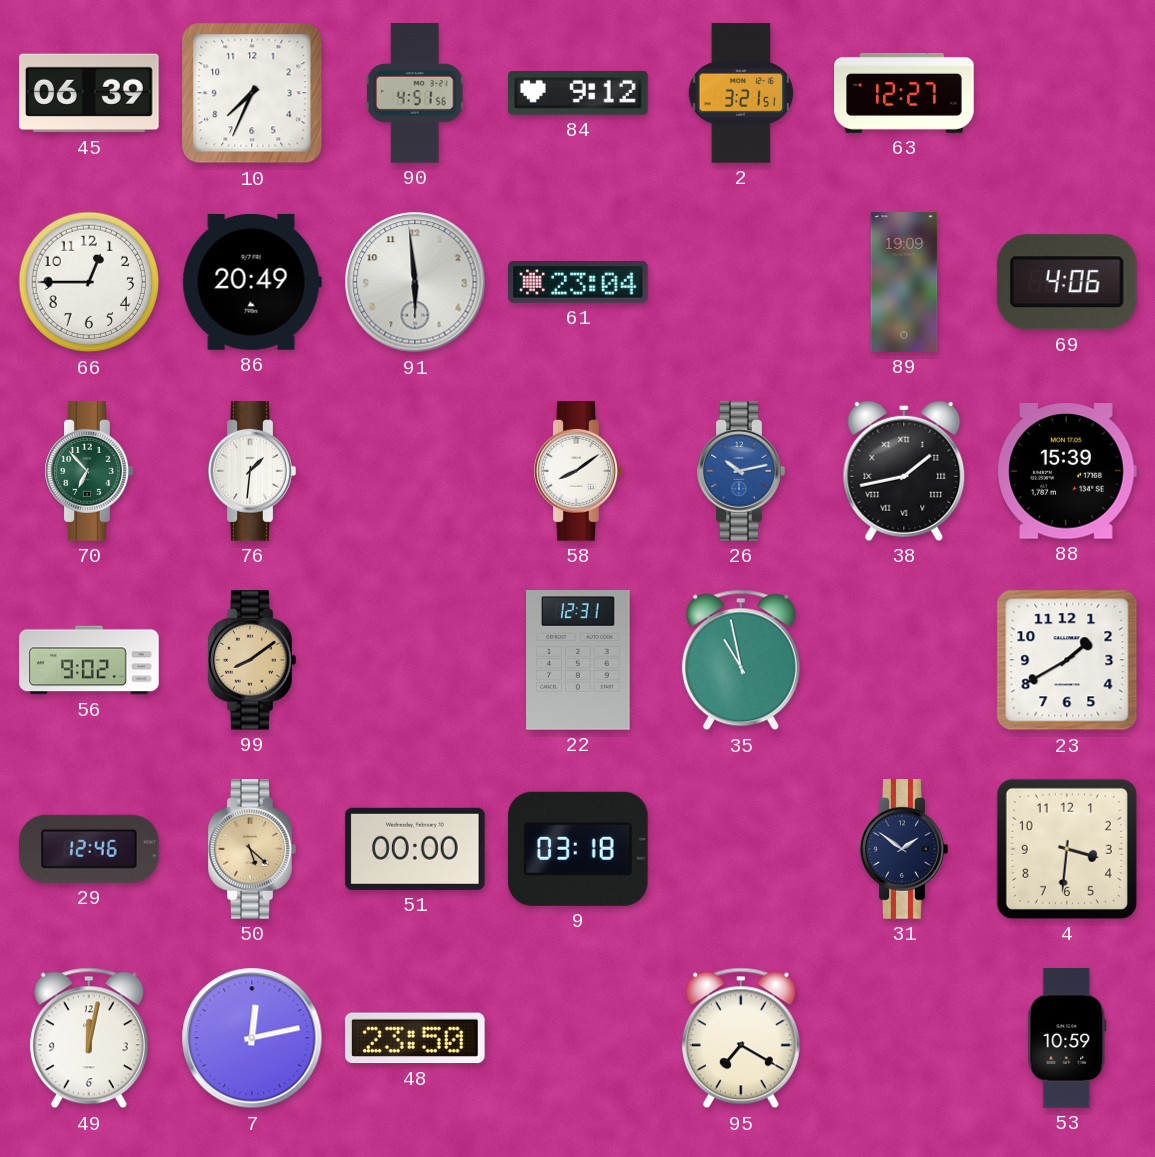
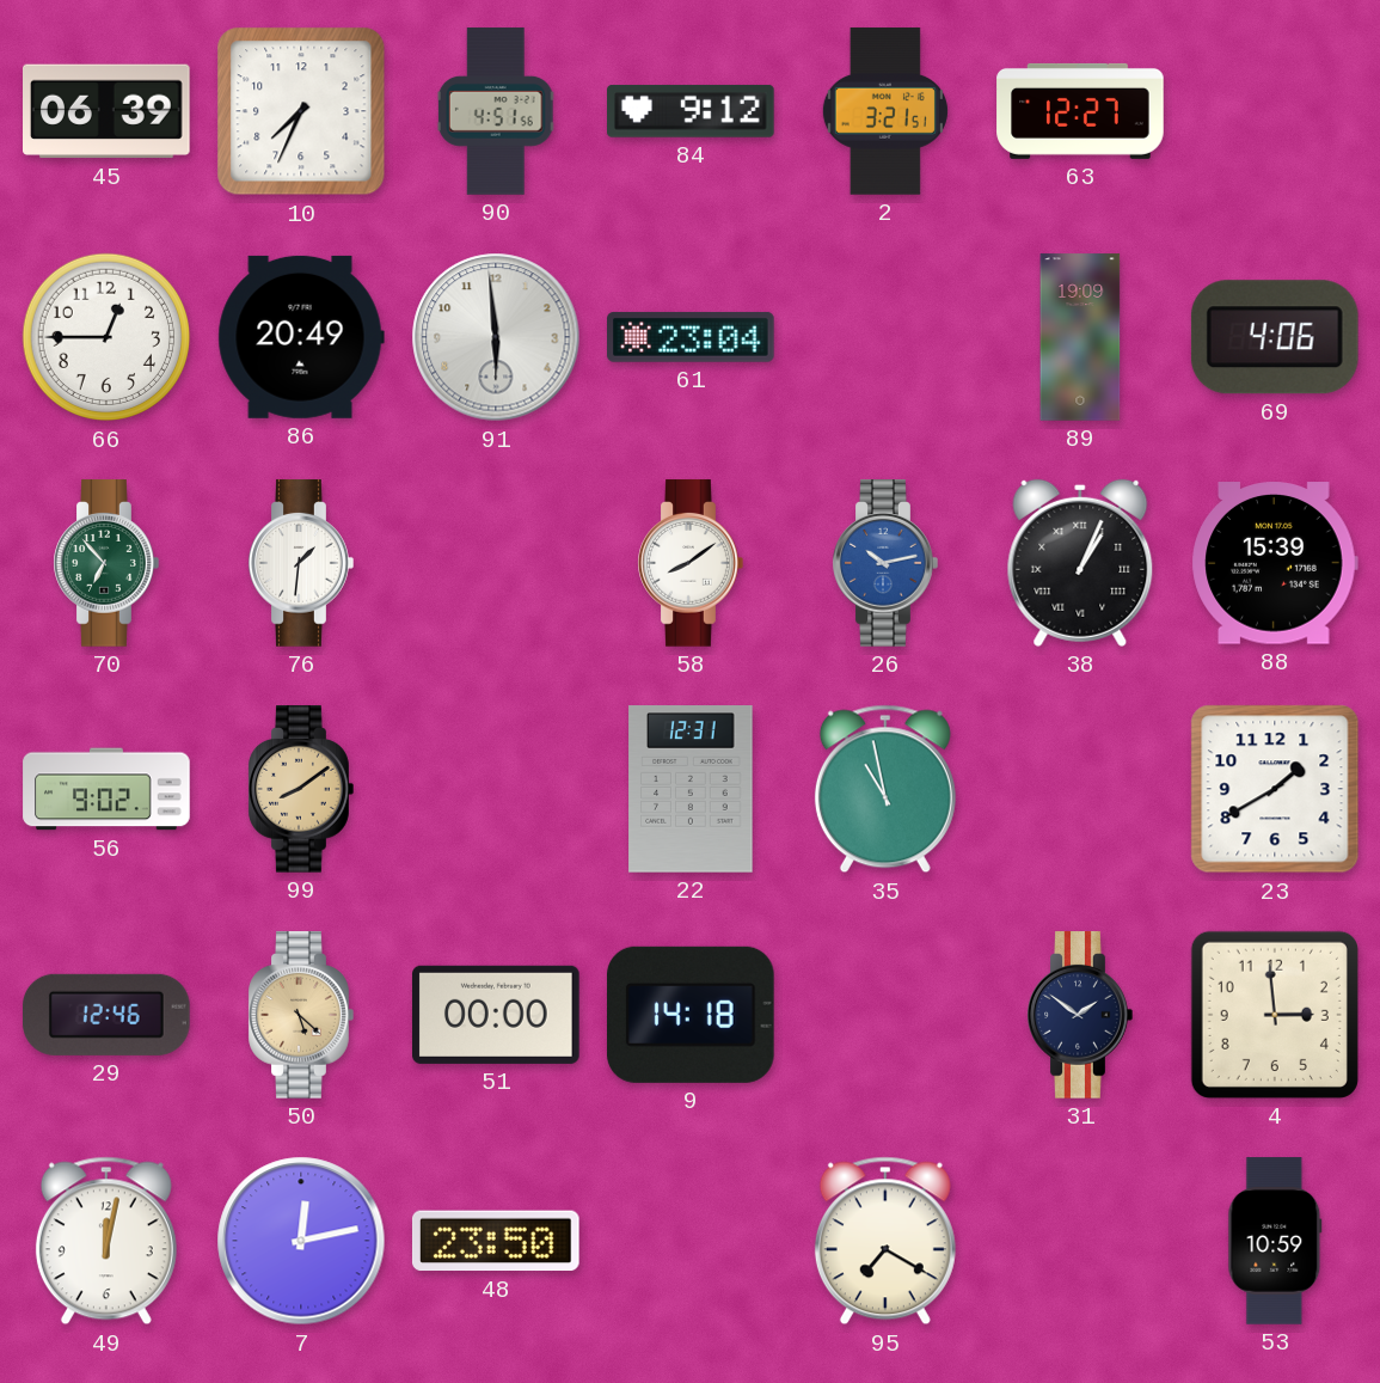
38: 1:43 -> 1:04 (1080, 563)
9: 03:18 -> 14:18 (691, 1015)
4: 3:31 -> 2:59 (1275, 1015)
